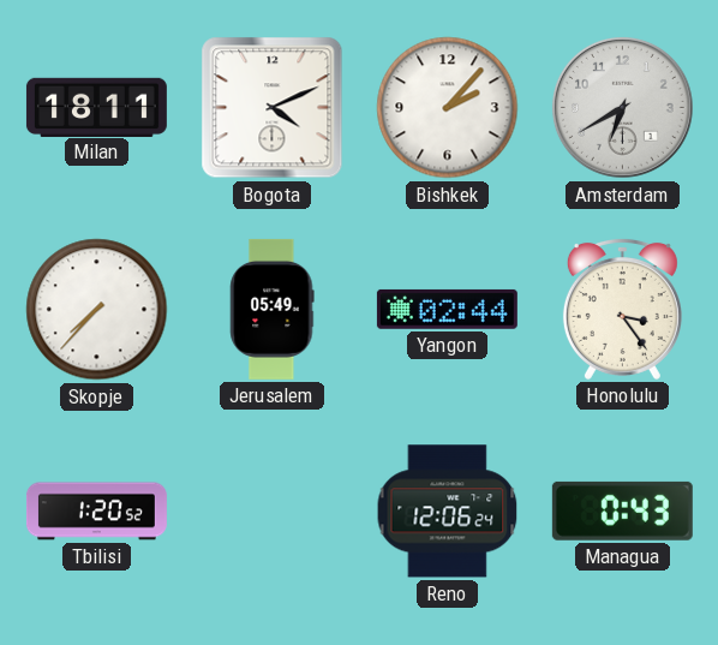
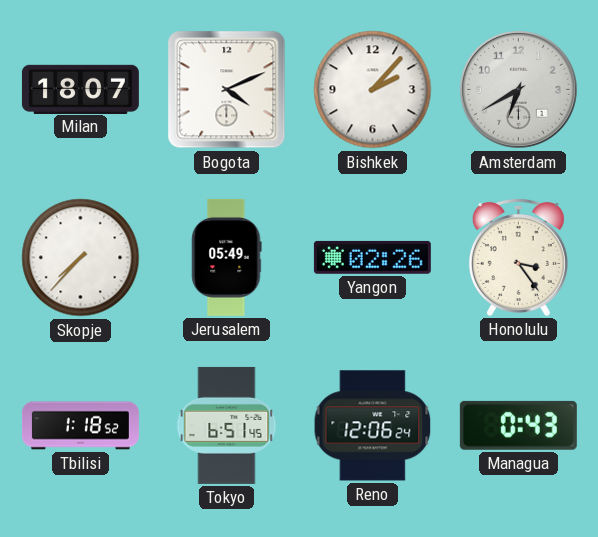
Milan: 18:11 -> 18:07 (80, 89)
Yangon: 02:44 -> 02:26 (372, 257)
Tbilisi: 1:20 -> 1:18 (80, 426)
Tokyo: none -> 6:51 (227, 425)
